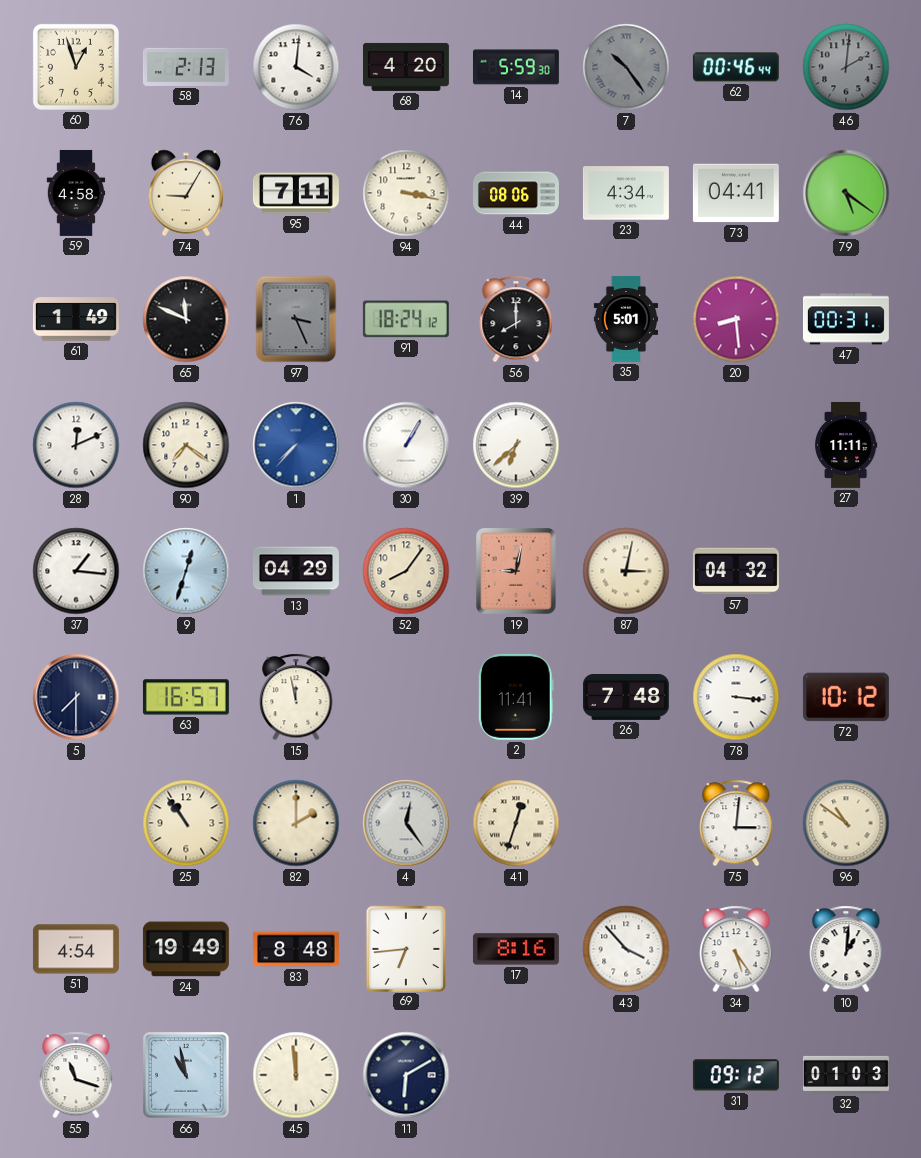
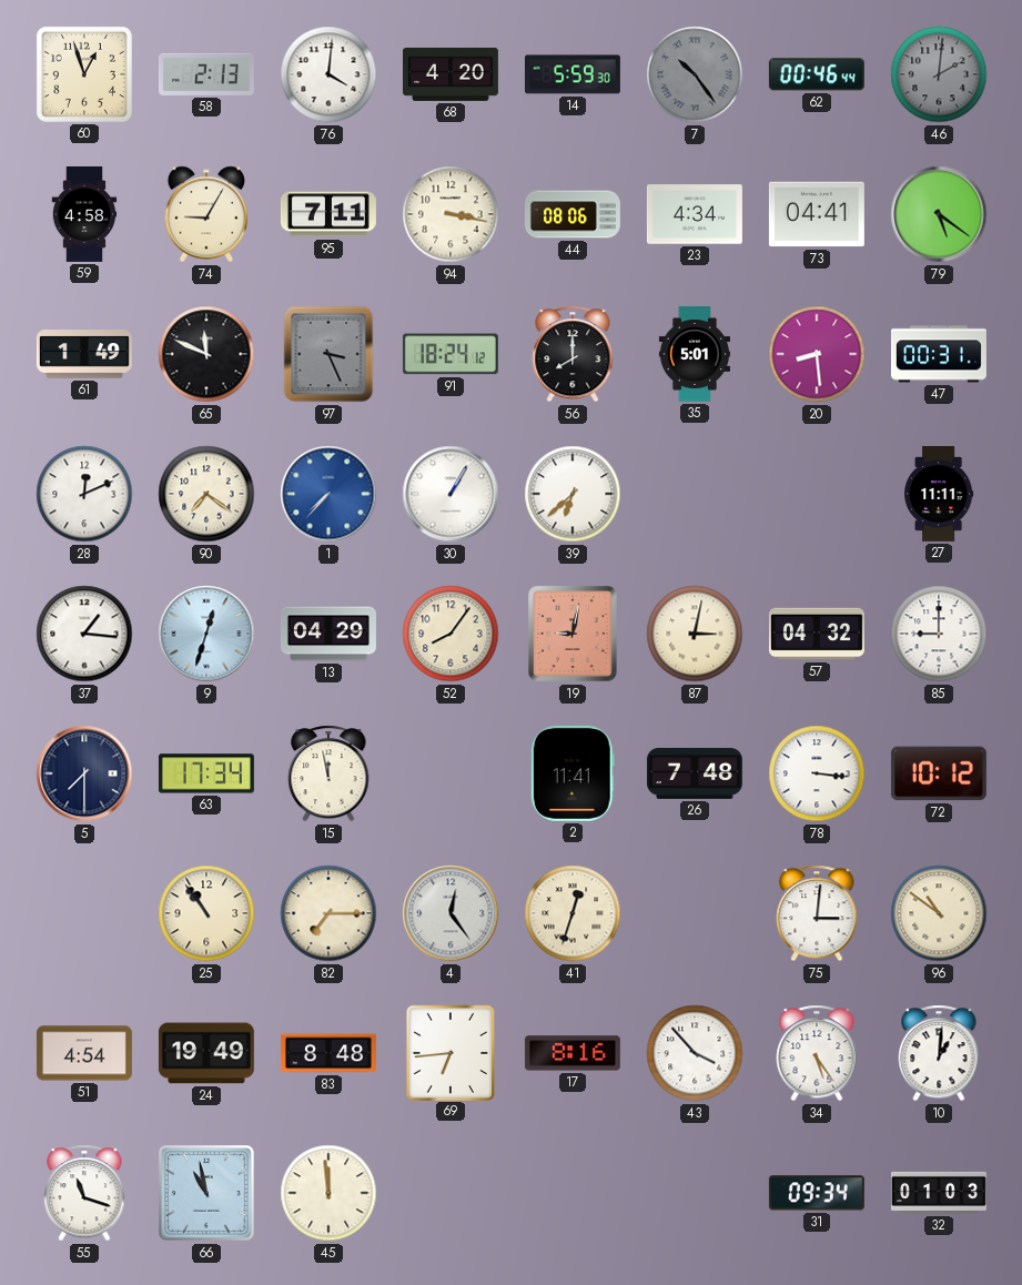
85: none -> 9:00 (939, 634)
63: 16:57 -> 17:34 (206, 773)
82: 2:00 -> 7:15 (328, 913)
11: 6:10 -> none (406, 1075)
31: 09:12 -> 09:34 (817, 1193)
